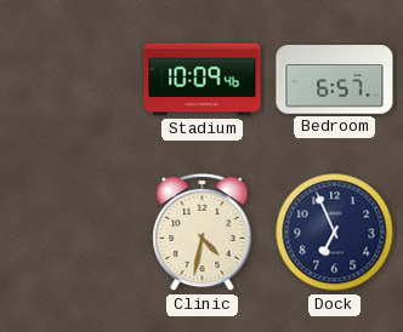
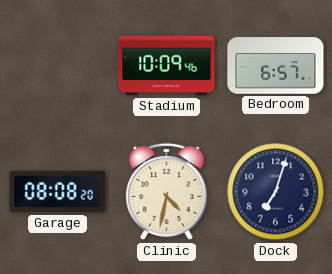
Garage: none -> 08:08 (58, 192)
Dock: 6:56 -> 7:03 (276, 192)
